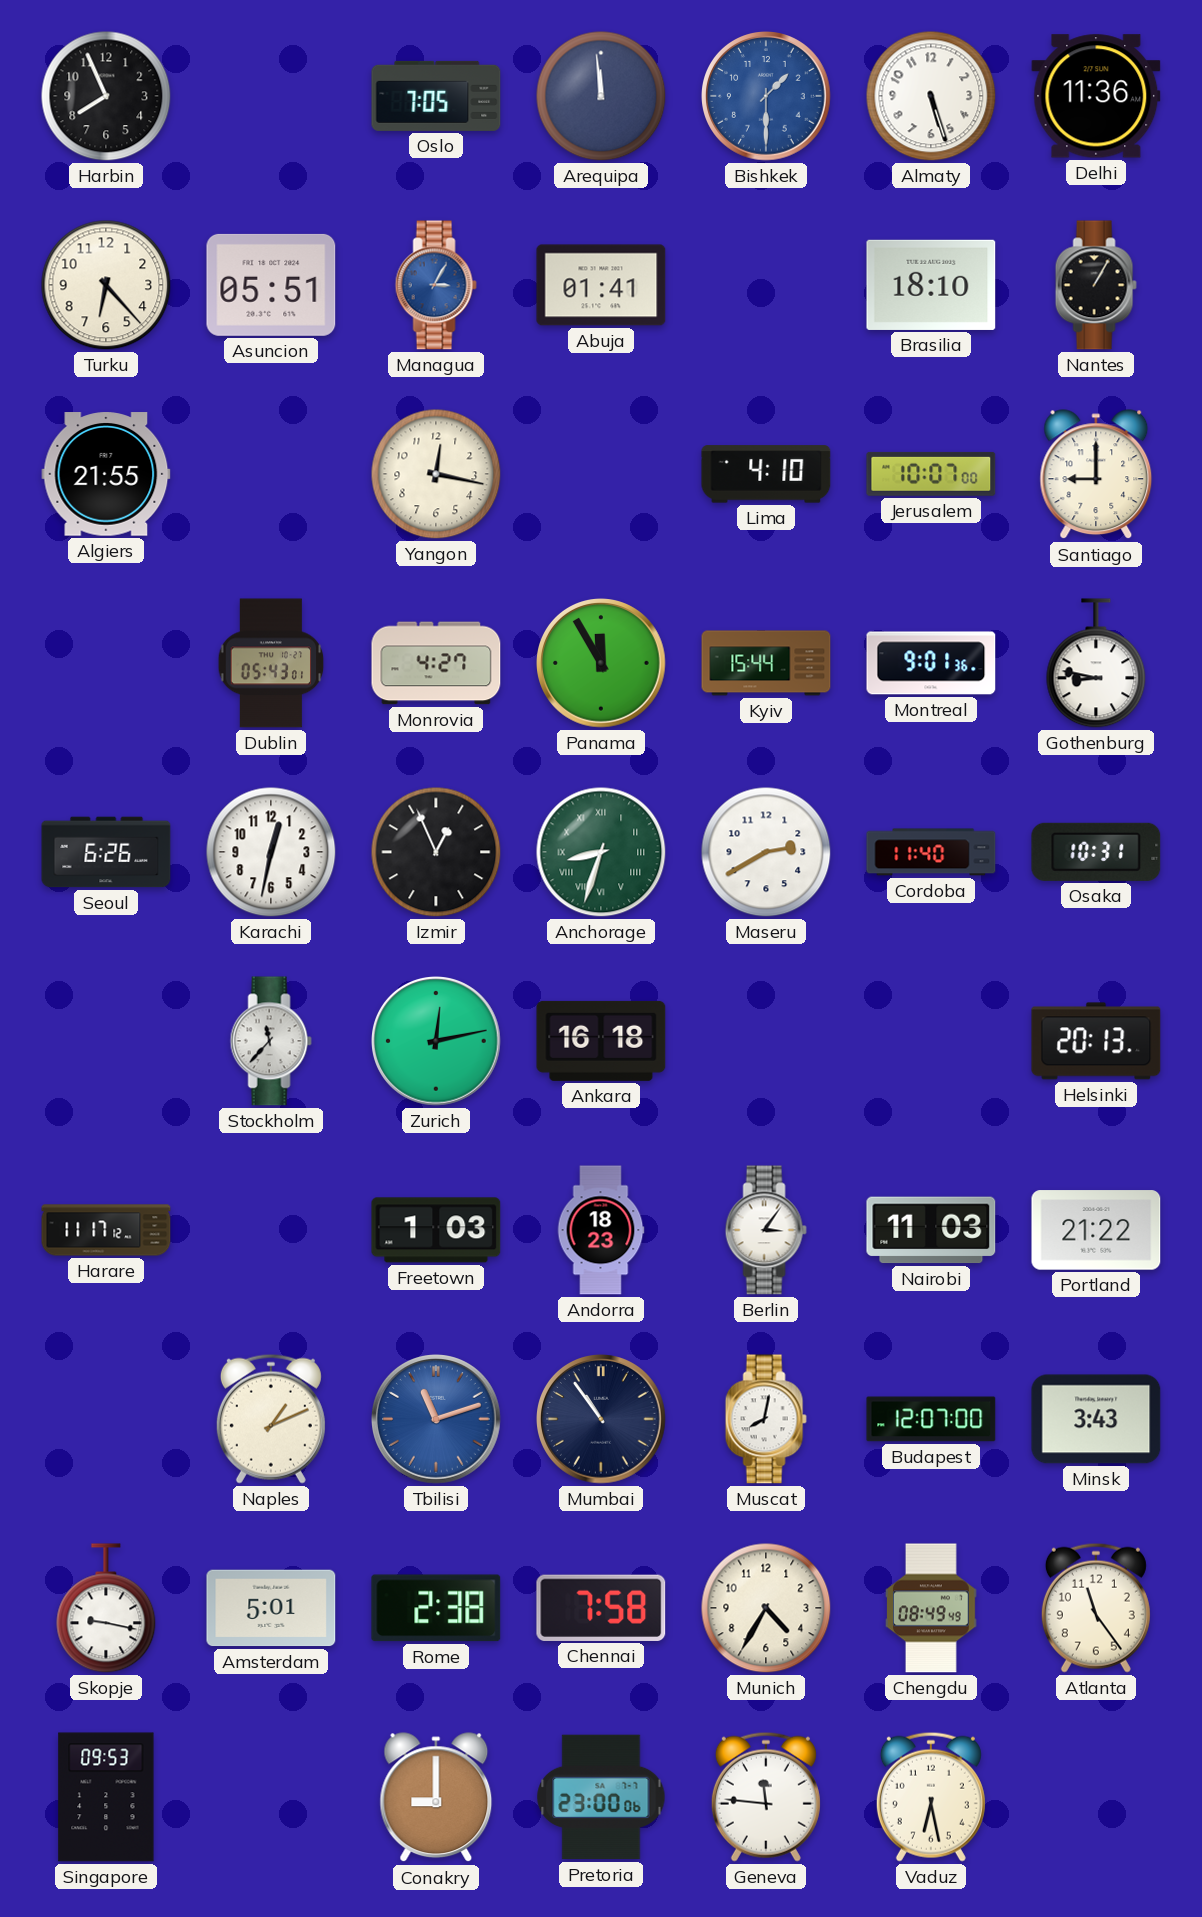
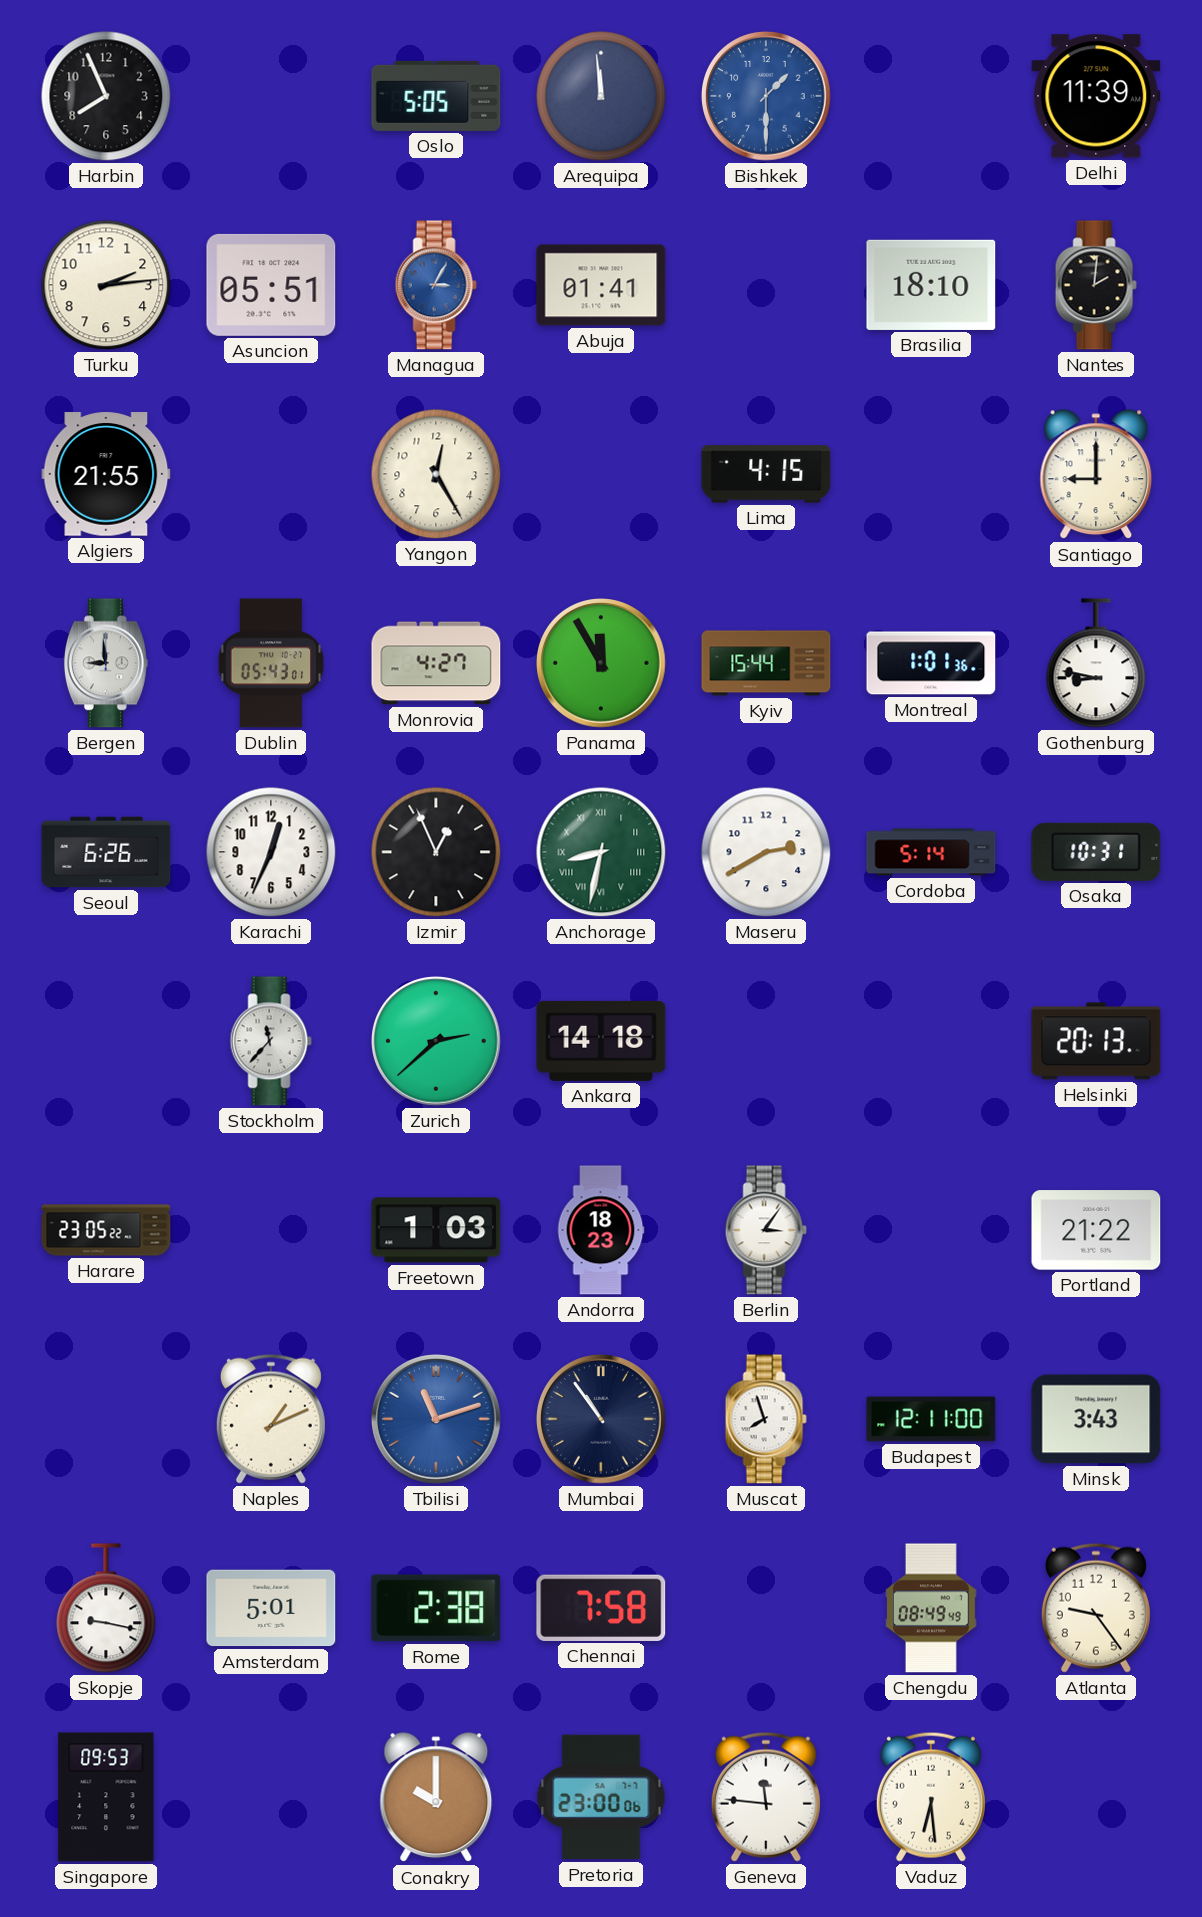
Oslo: 7:05 -> 5:05 (436, 96)
Almaty: 5:27 -> none (931, 96)
Delhi: 11:36 -> 11:39 (1096, 96)
Turku: 6:23 -> 2:14 (106, 285)
Nantes: 1:05 -> 2:01 (1096, 285)
Yangon: 12:17 -> 12:25 (436, 474)
Lima: 4:10 -> 4:15 (766, 474)
Jerusalem: 10:07 -> none (931, 474)
Bergen: none -> 8:59 (106, 663)
Montreal: 9:01 -> 1:01 (931, 663)
Karachi: 12:32 -> 12:34 (271, 852)
Anchorage: 8:33 -> 8:32 (601, 852)
Cordoba: 11:40 -> 5:14 (931, 852)
Zurich: 12:13 -> 2:38 (437, 1042)
Ankara: 16:18 -> 14:18 (601, 1041)
Harare: 11:17 -> 23:05 (106, 1230)
Nairobi: 11:03 -> none (931, 1230)
Muscat: 8:02 -> 7:57 (766, 1419)
Budapest: 12:07 -> 12:11 (931, 1419)
Munich: 4:35 -> none (766, 1608)
Atlanta: 11:24 -> 9:24 (1096, 1608)
Conakry: 9:00 -> 10:00 (436, 1798)
Vaduz: 6:28 -> 6:29 (931, 1797)
